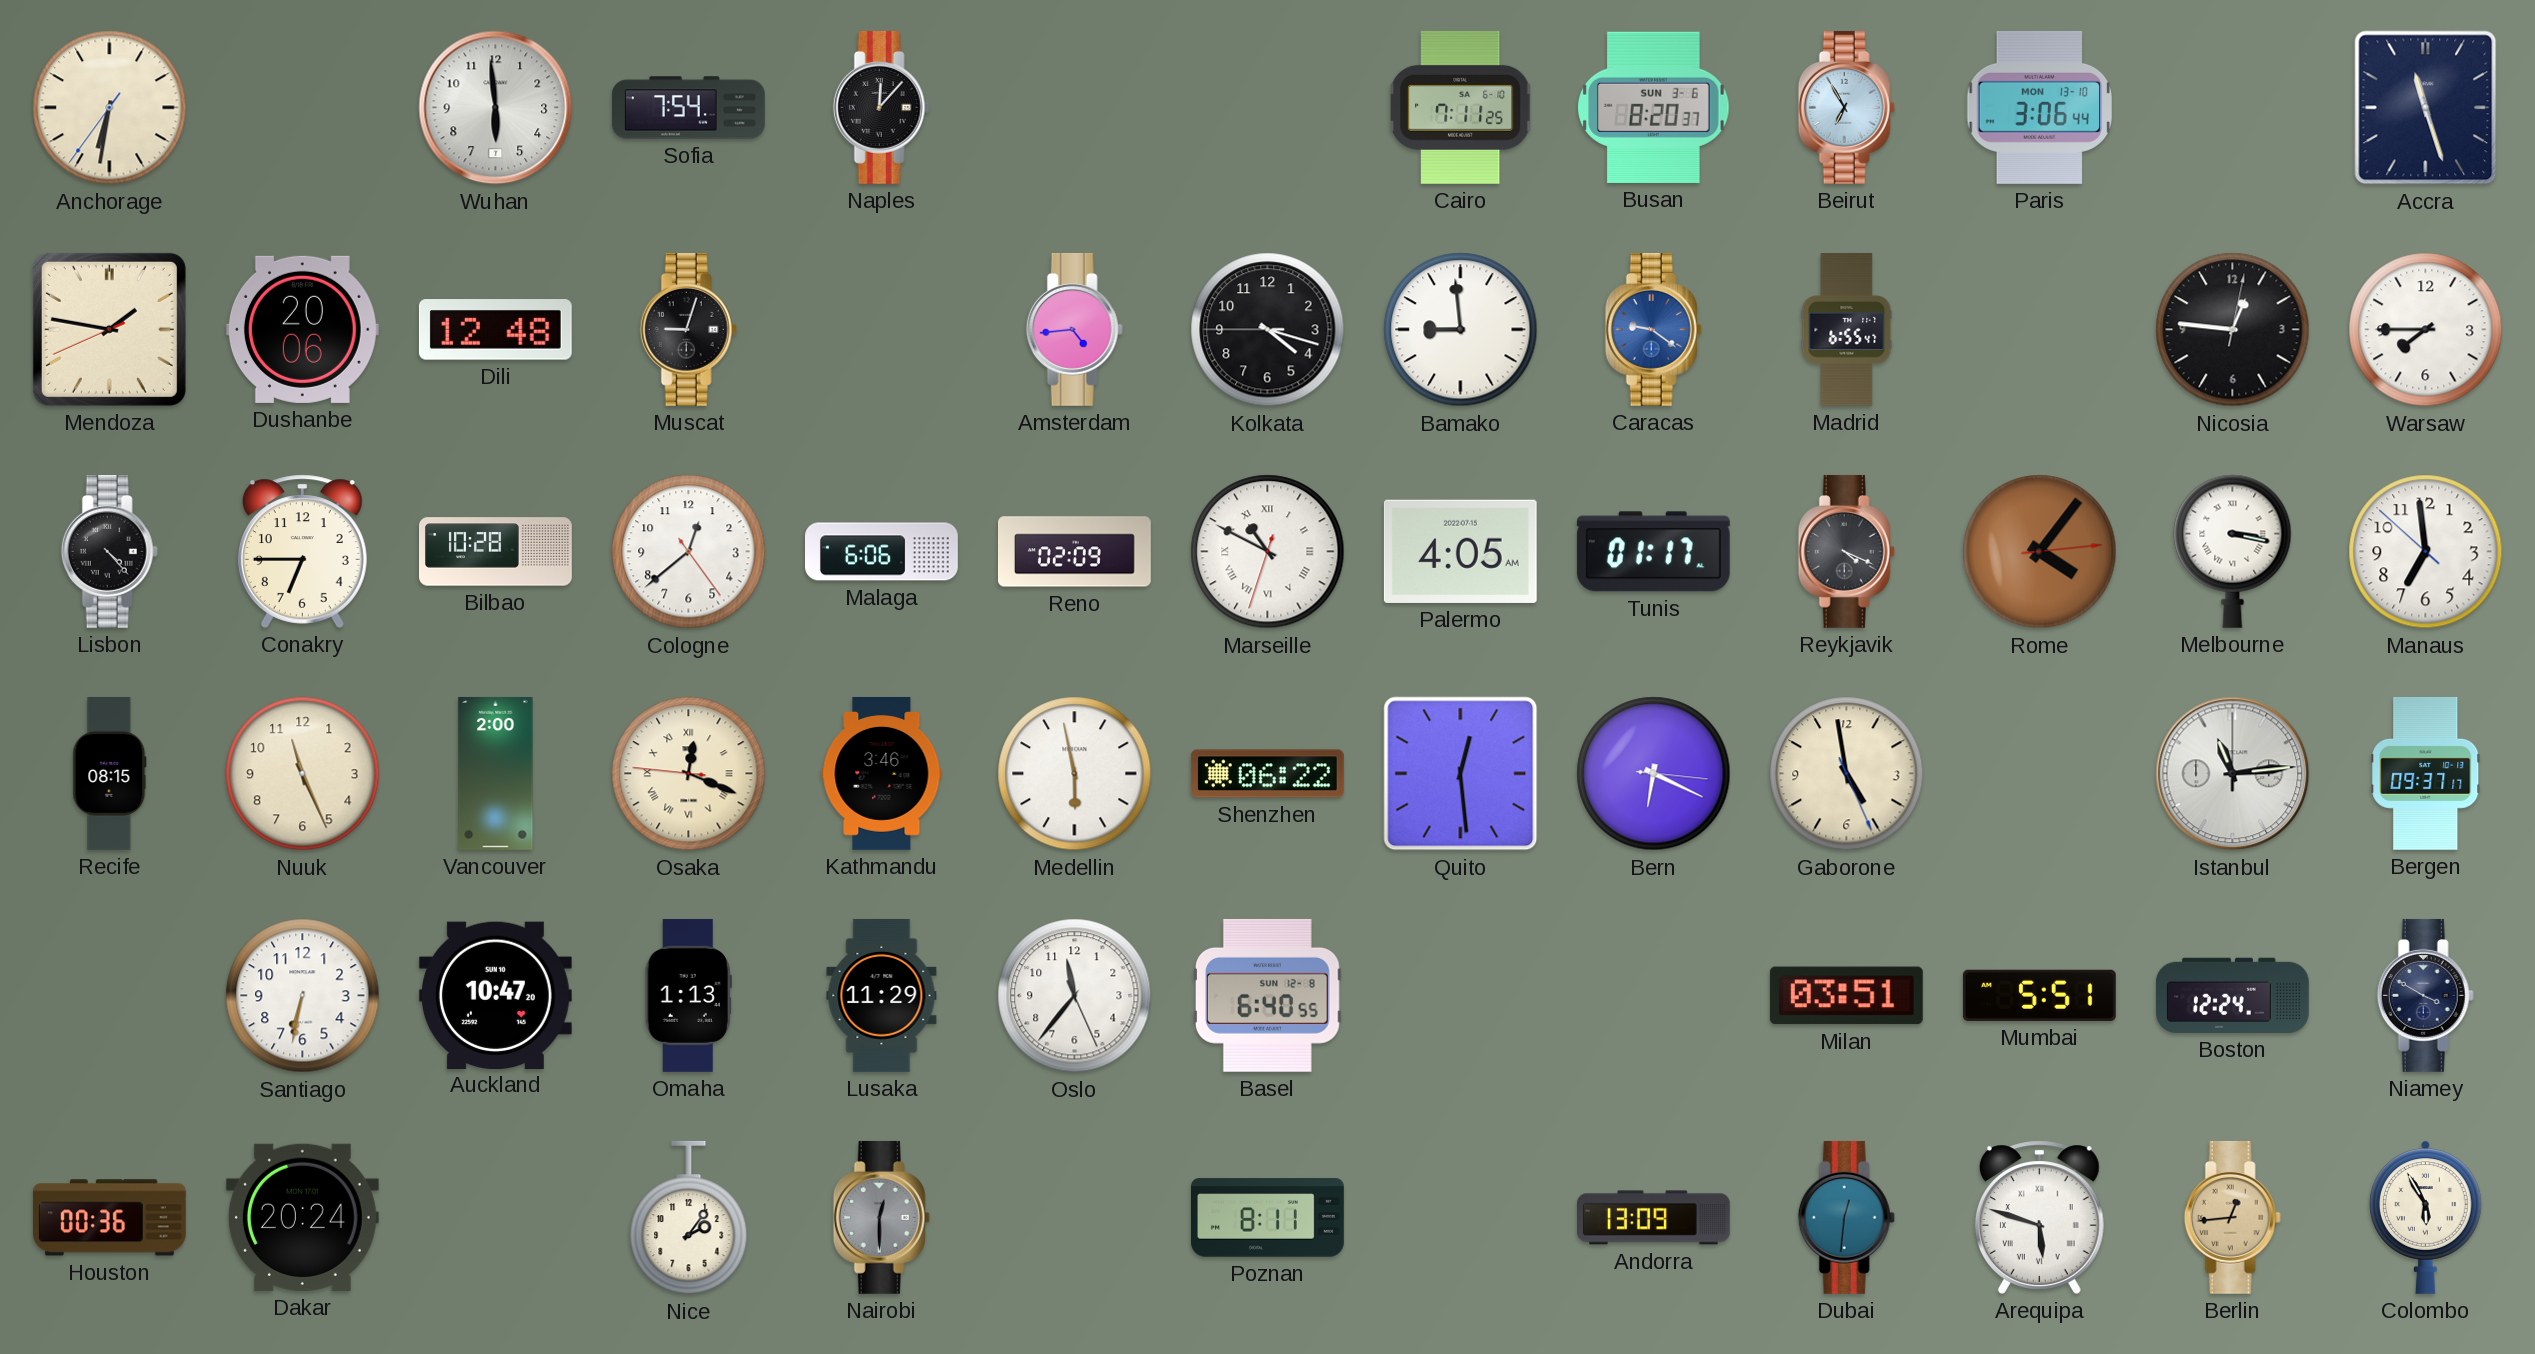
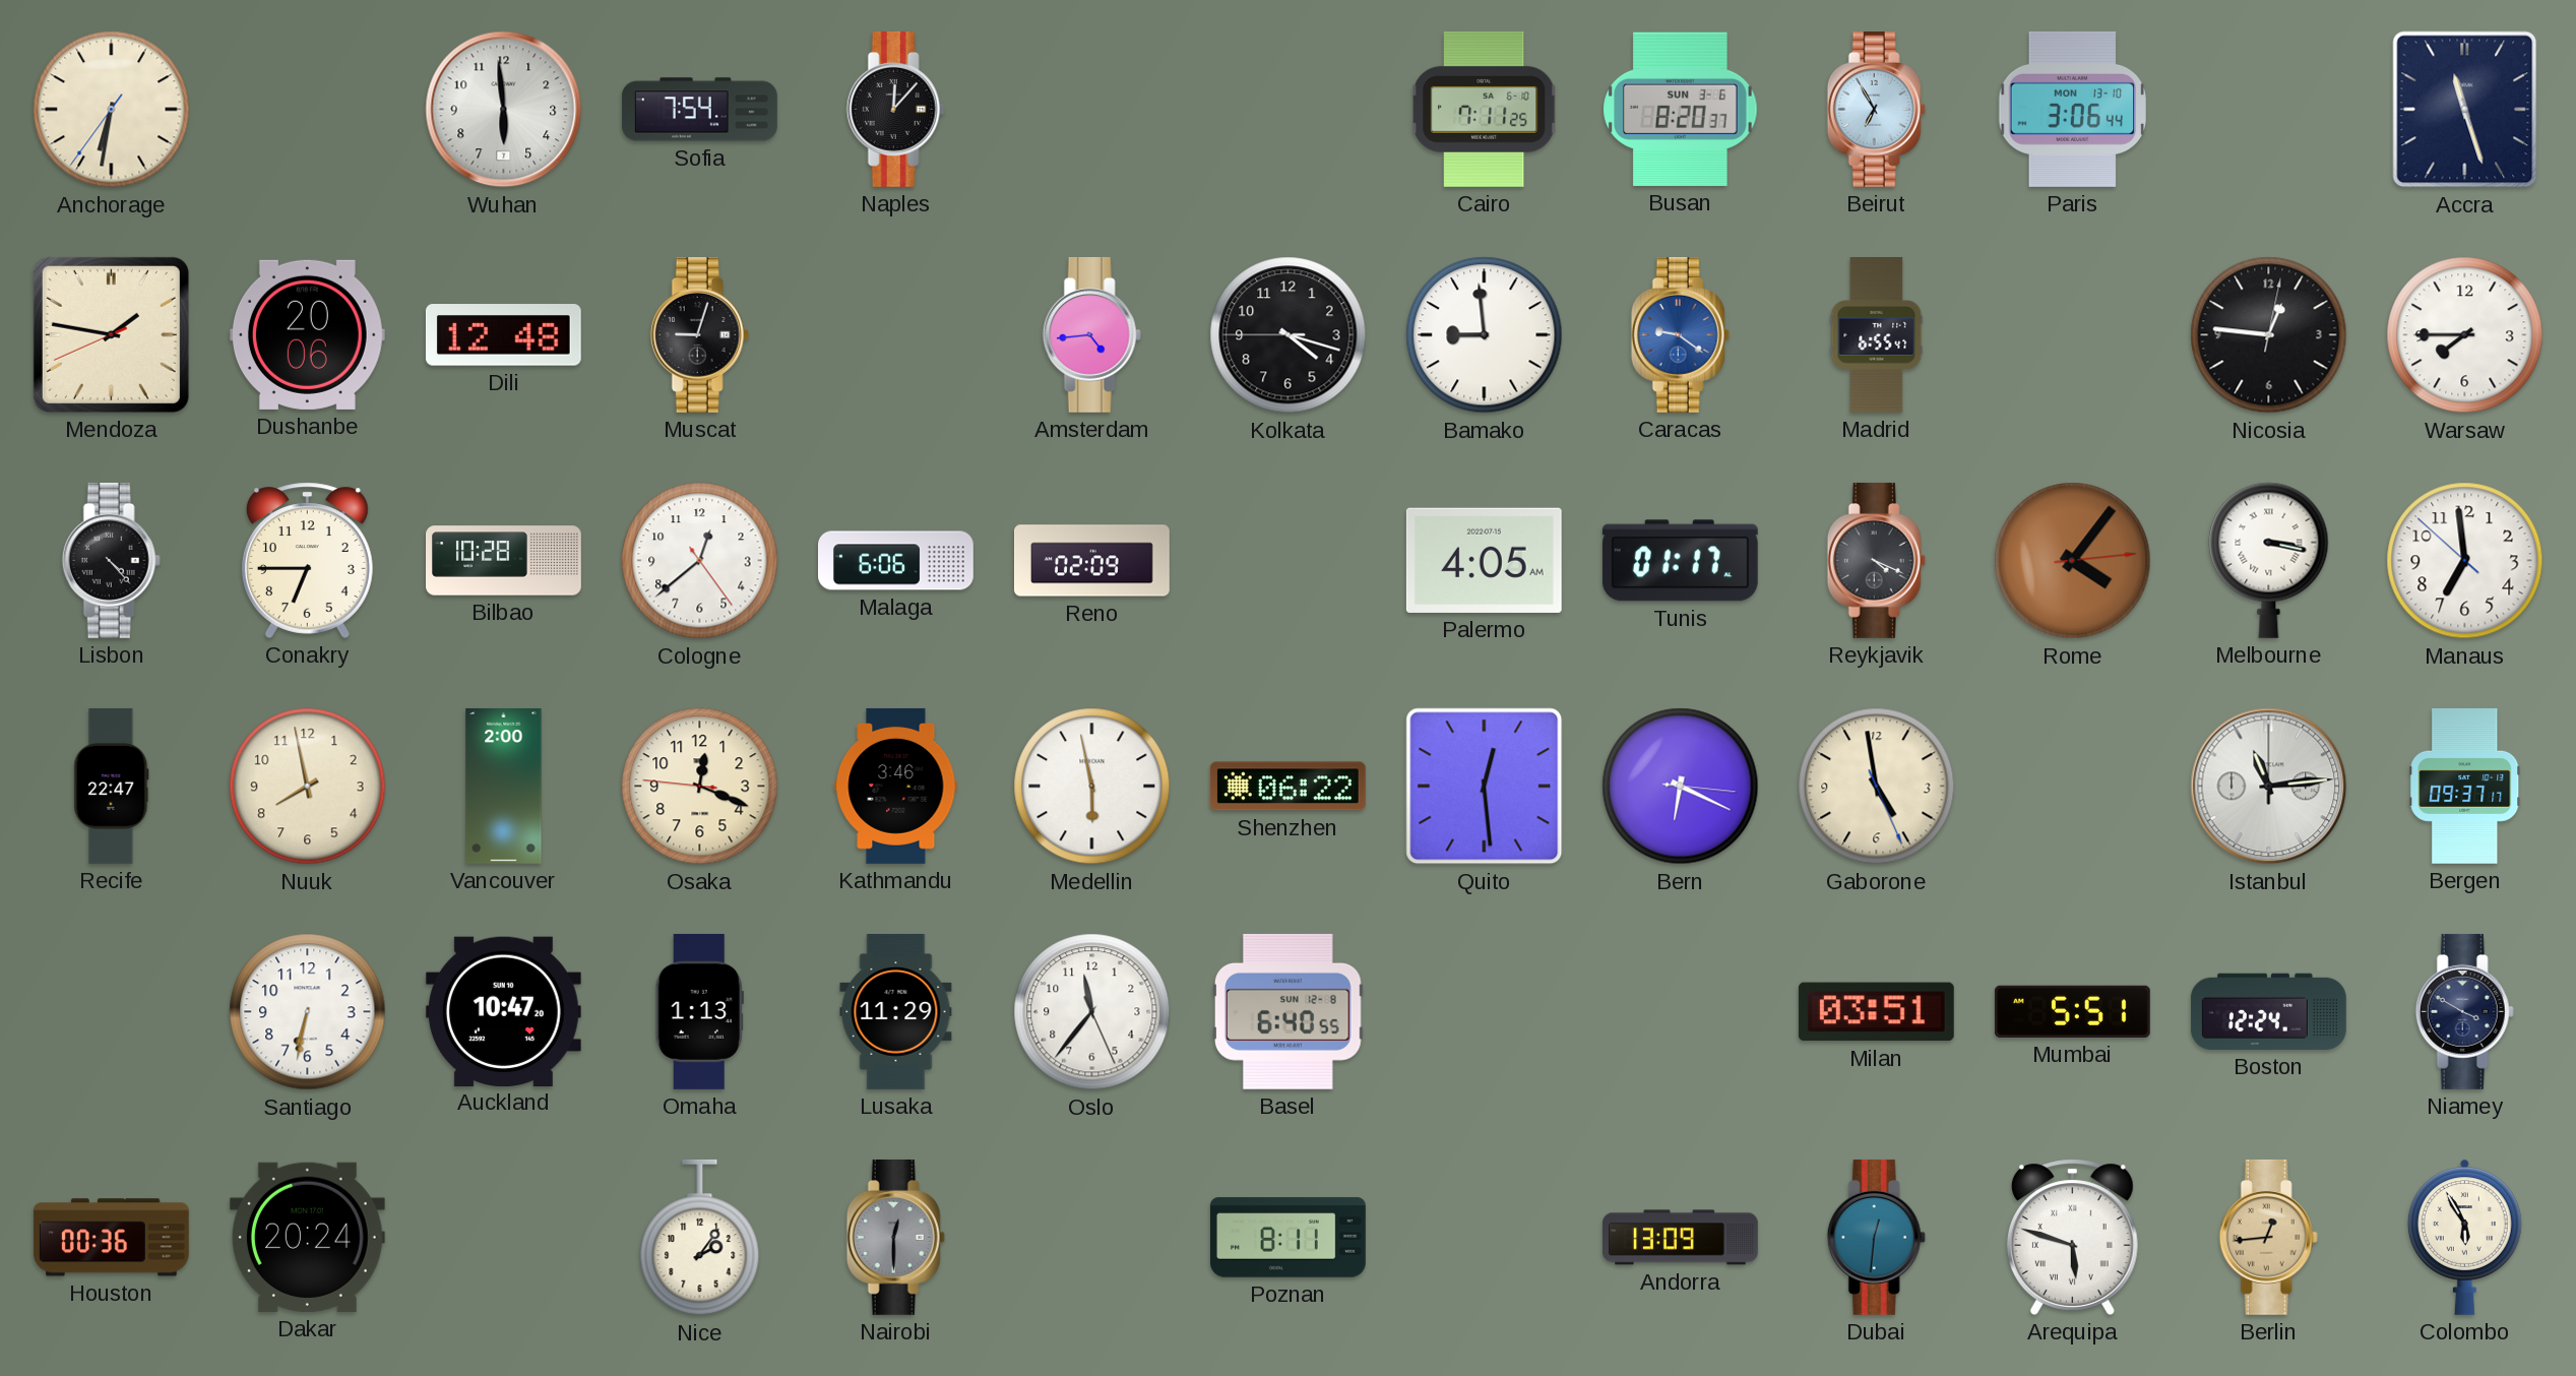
Marseille: 10:49 -> none (1268, 552)
Recife: 08:15 -> 22:47 (112, 787)
Nuuk: 11:26 -> 7:58 (308, 787)
Osaka numerals: Roman -> Arabic (700, 787)
